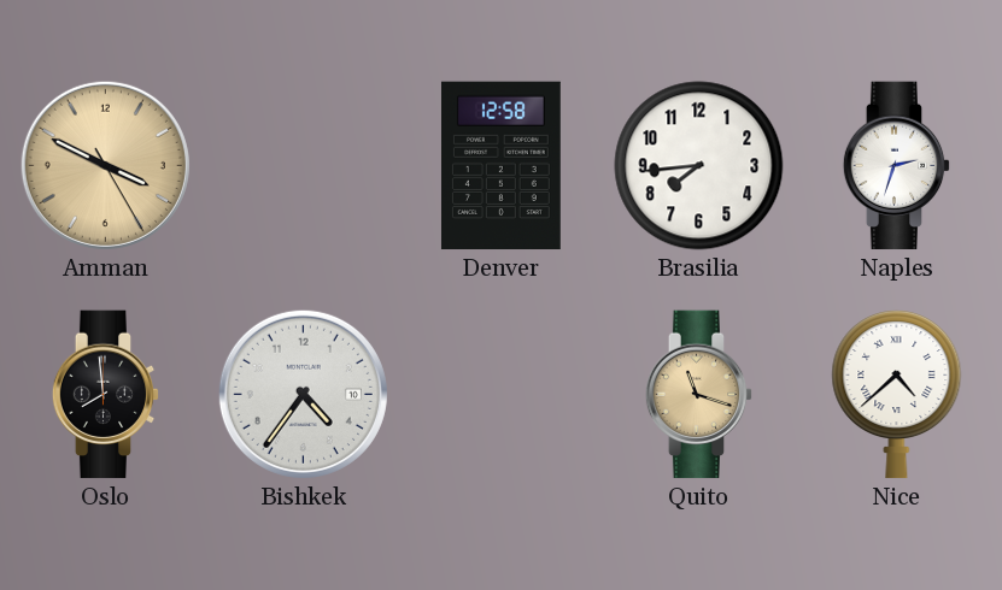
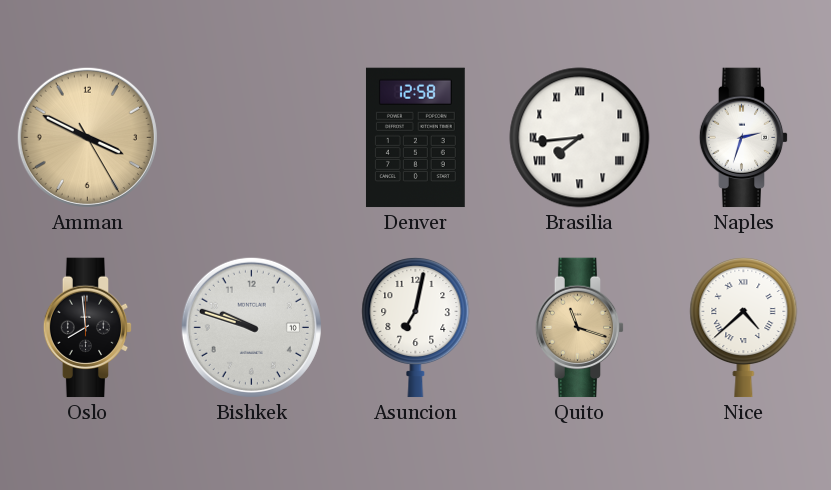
Brasilia numerals: Arabic -> Roman (580, 138)
Bishkek: 4:36 -> 9:48 (251, 327)
Asuncion: none -> 7:02 (416, 328)
